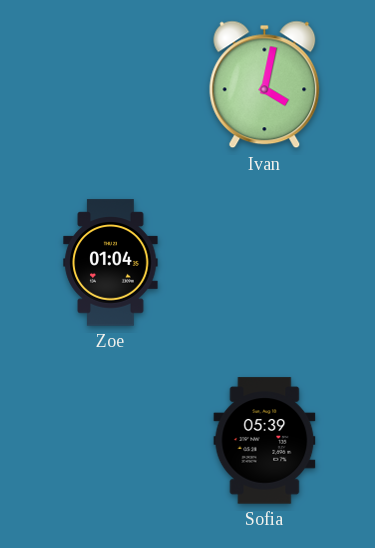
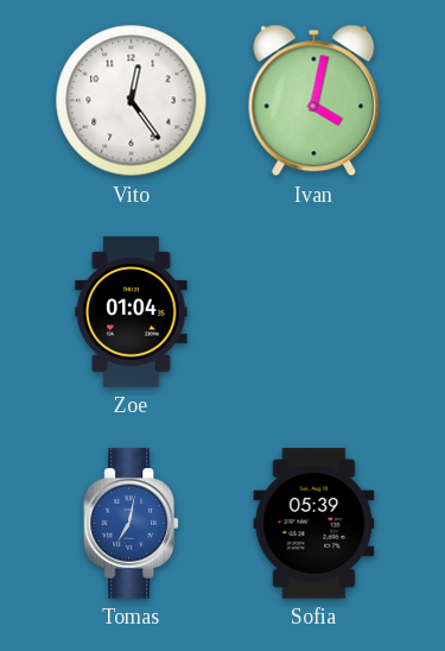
Vito: none -> 12:24 (132, 101)
Tomas: none -> 7:02 (131, 524)
